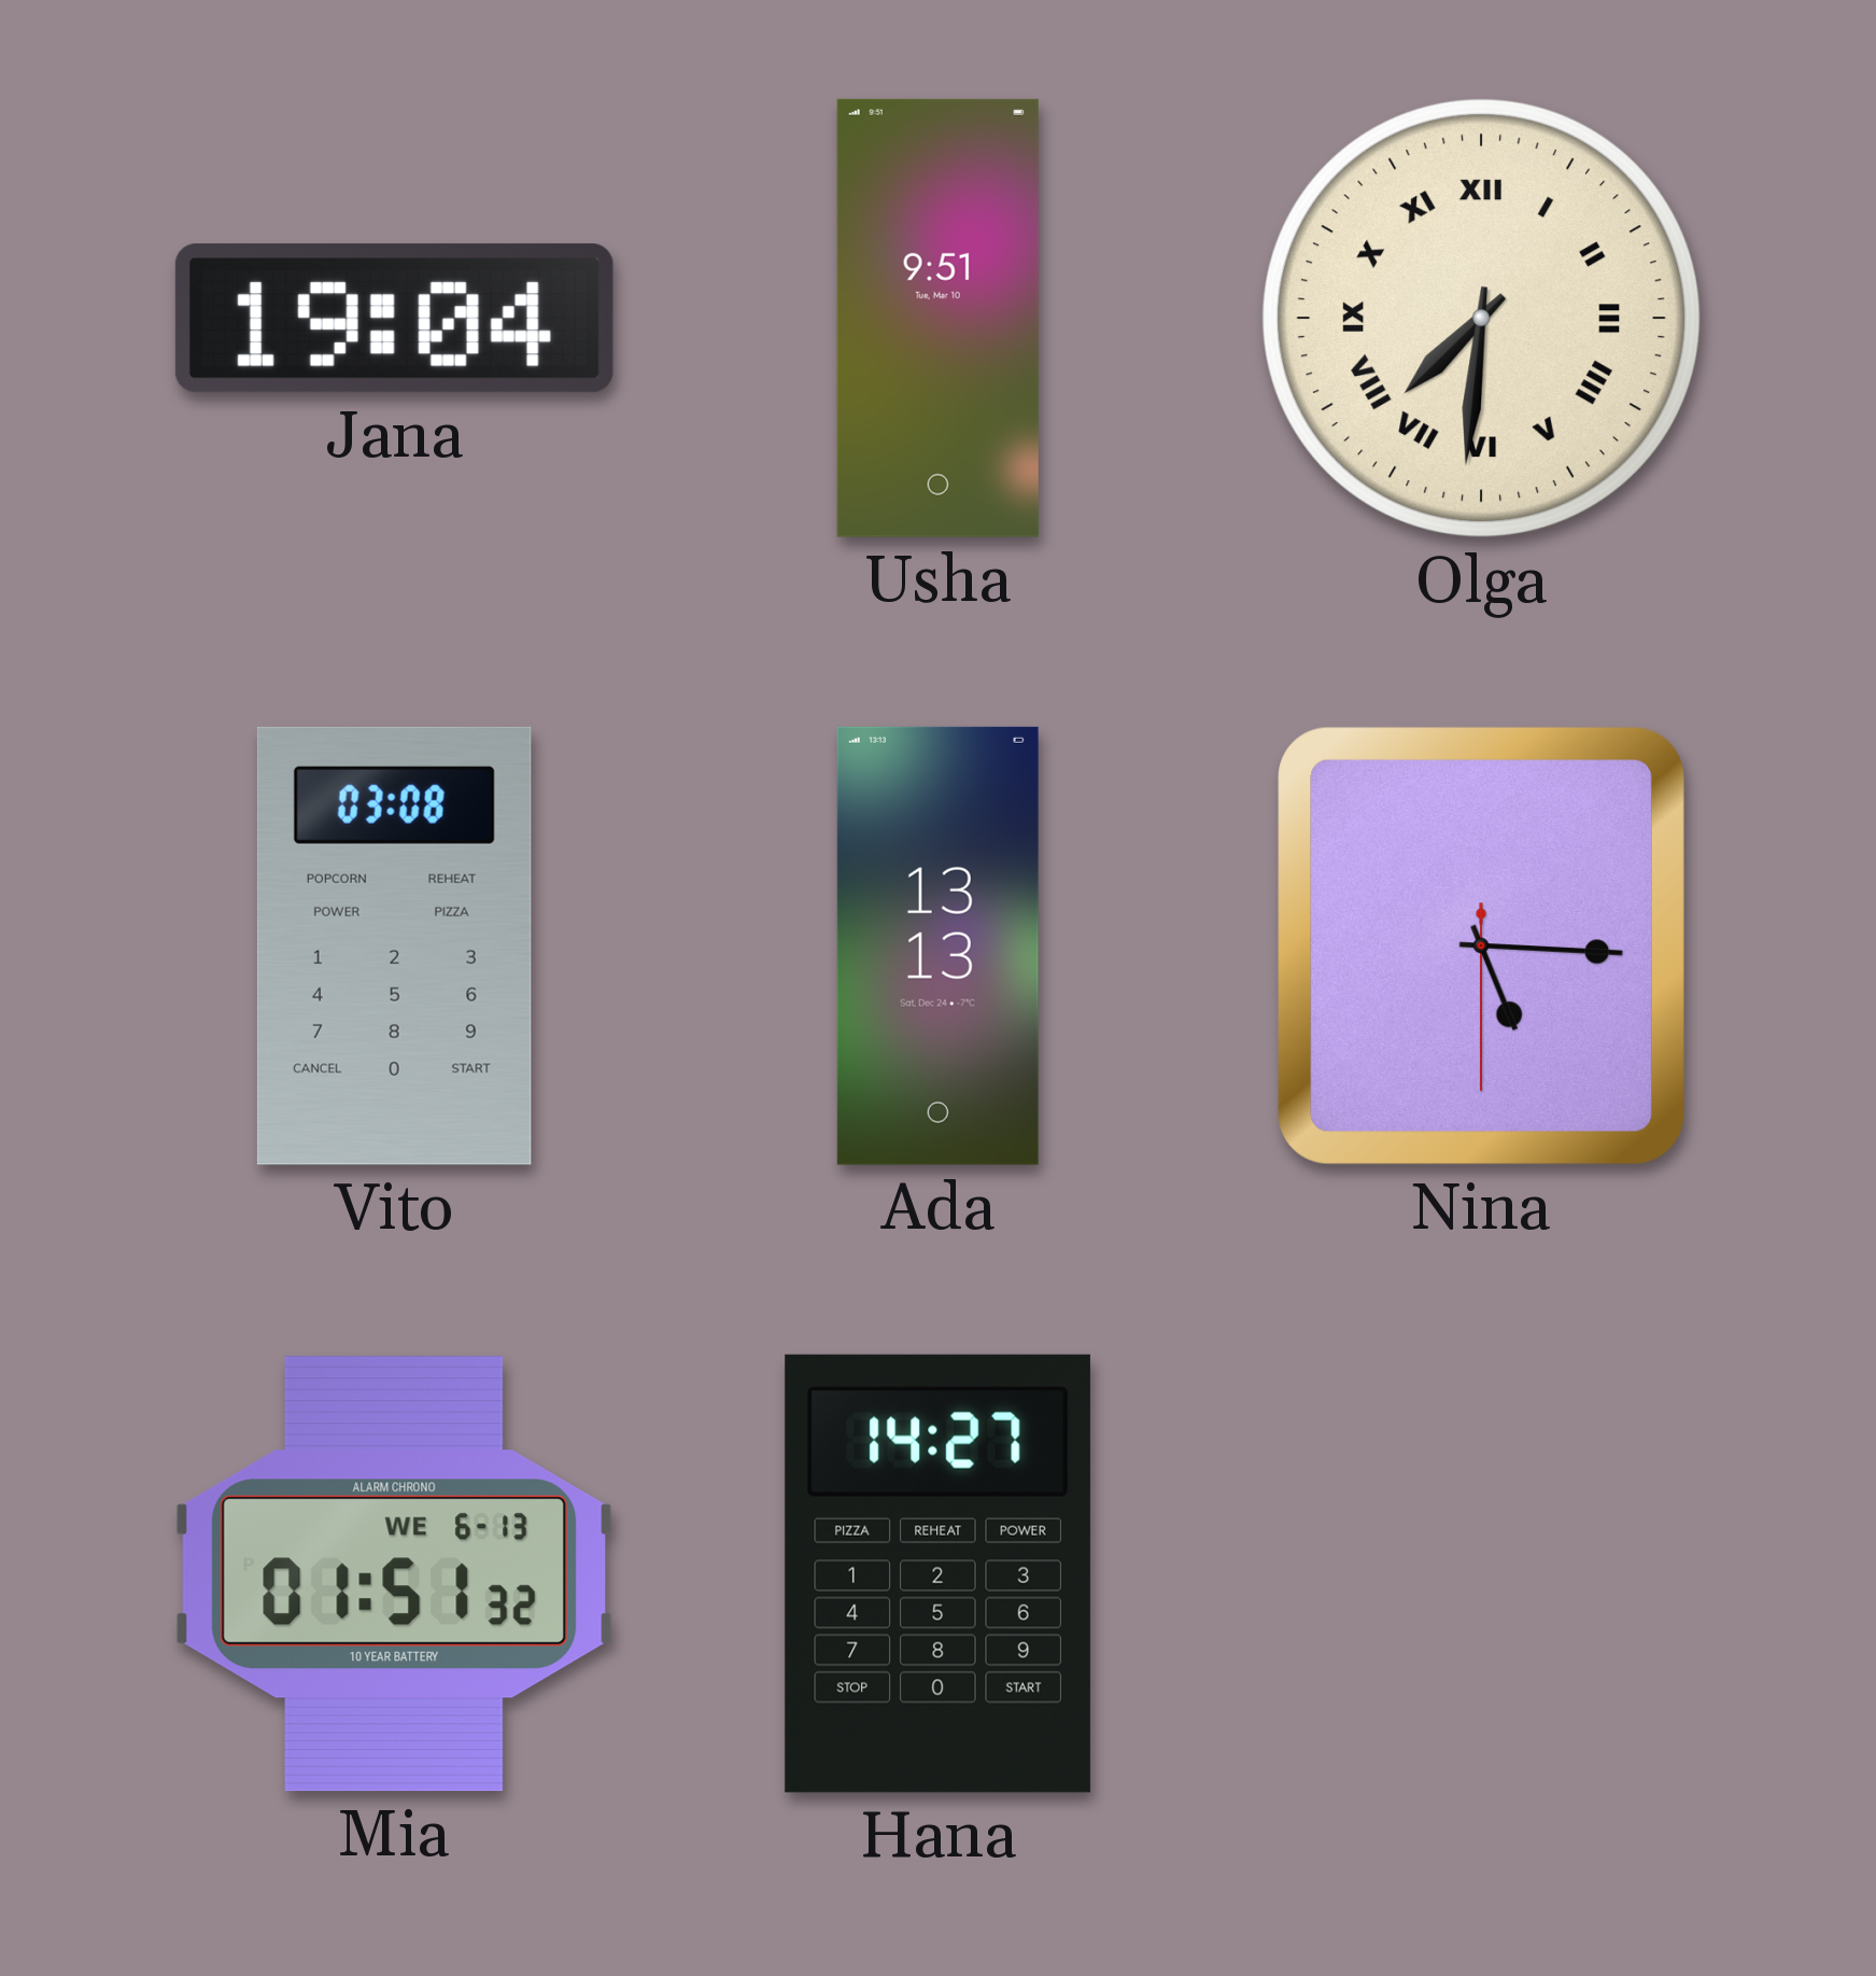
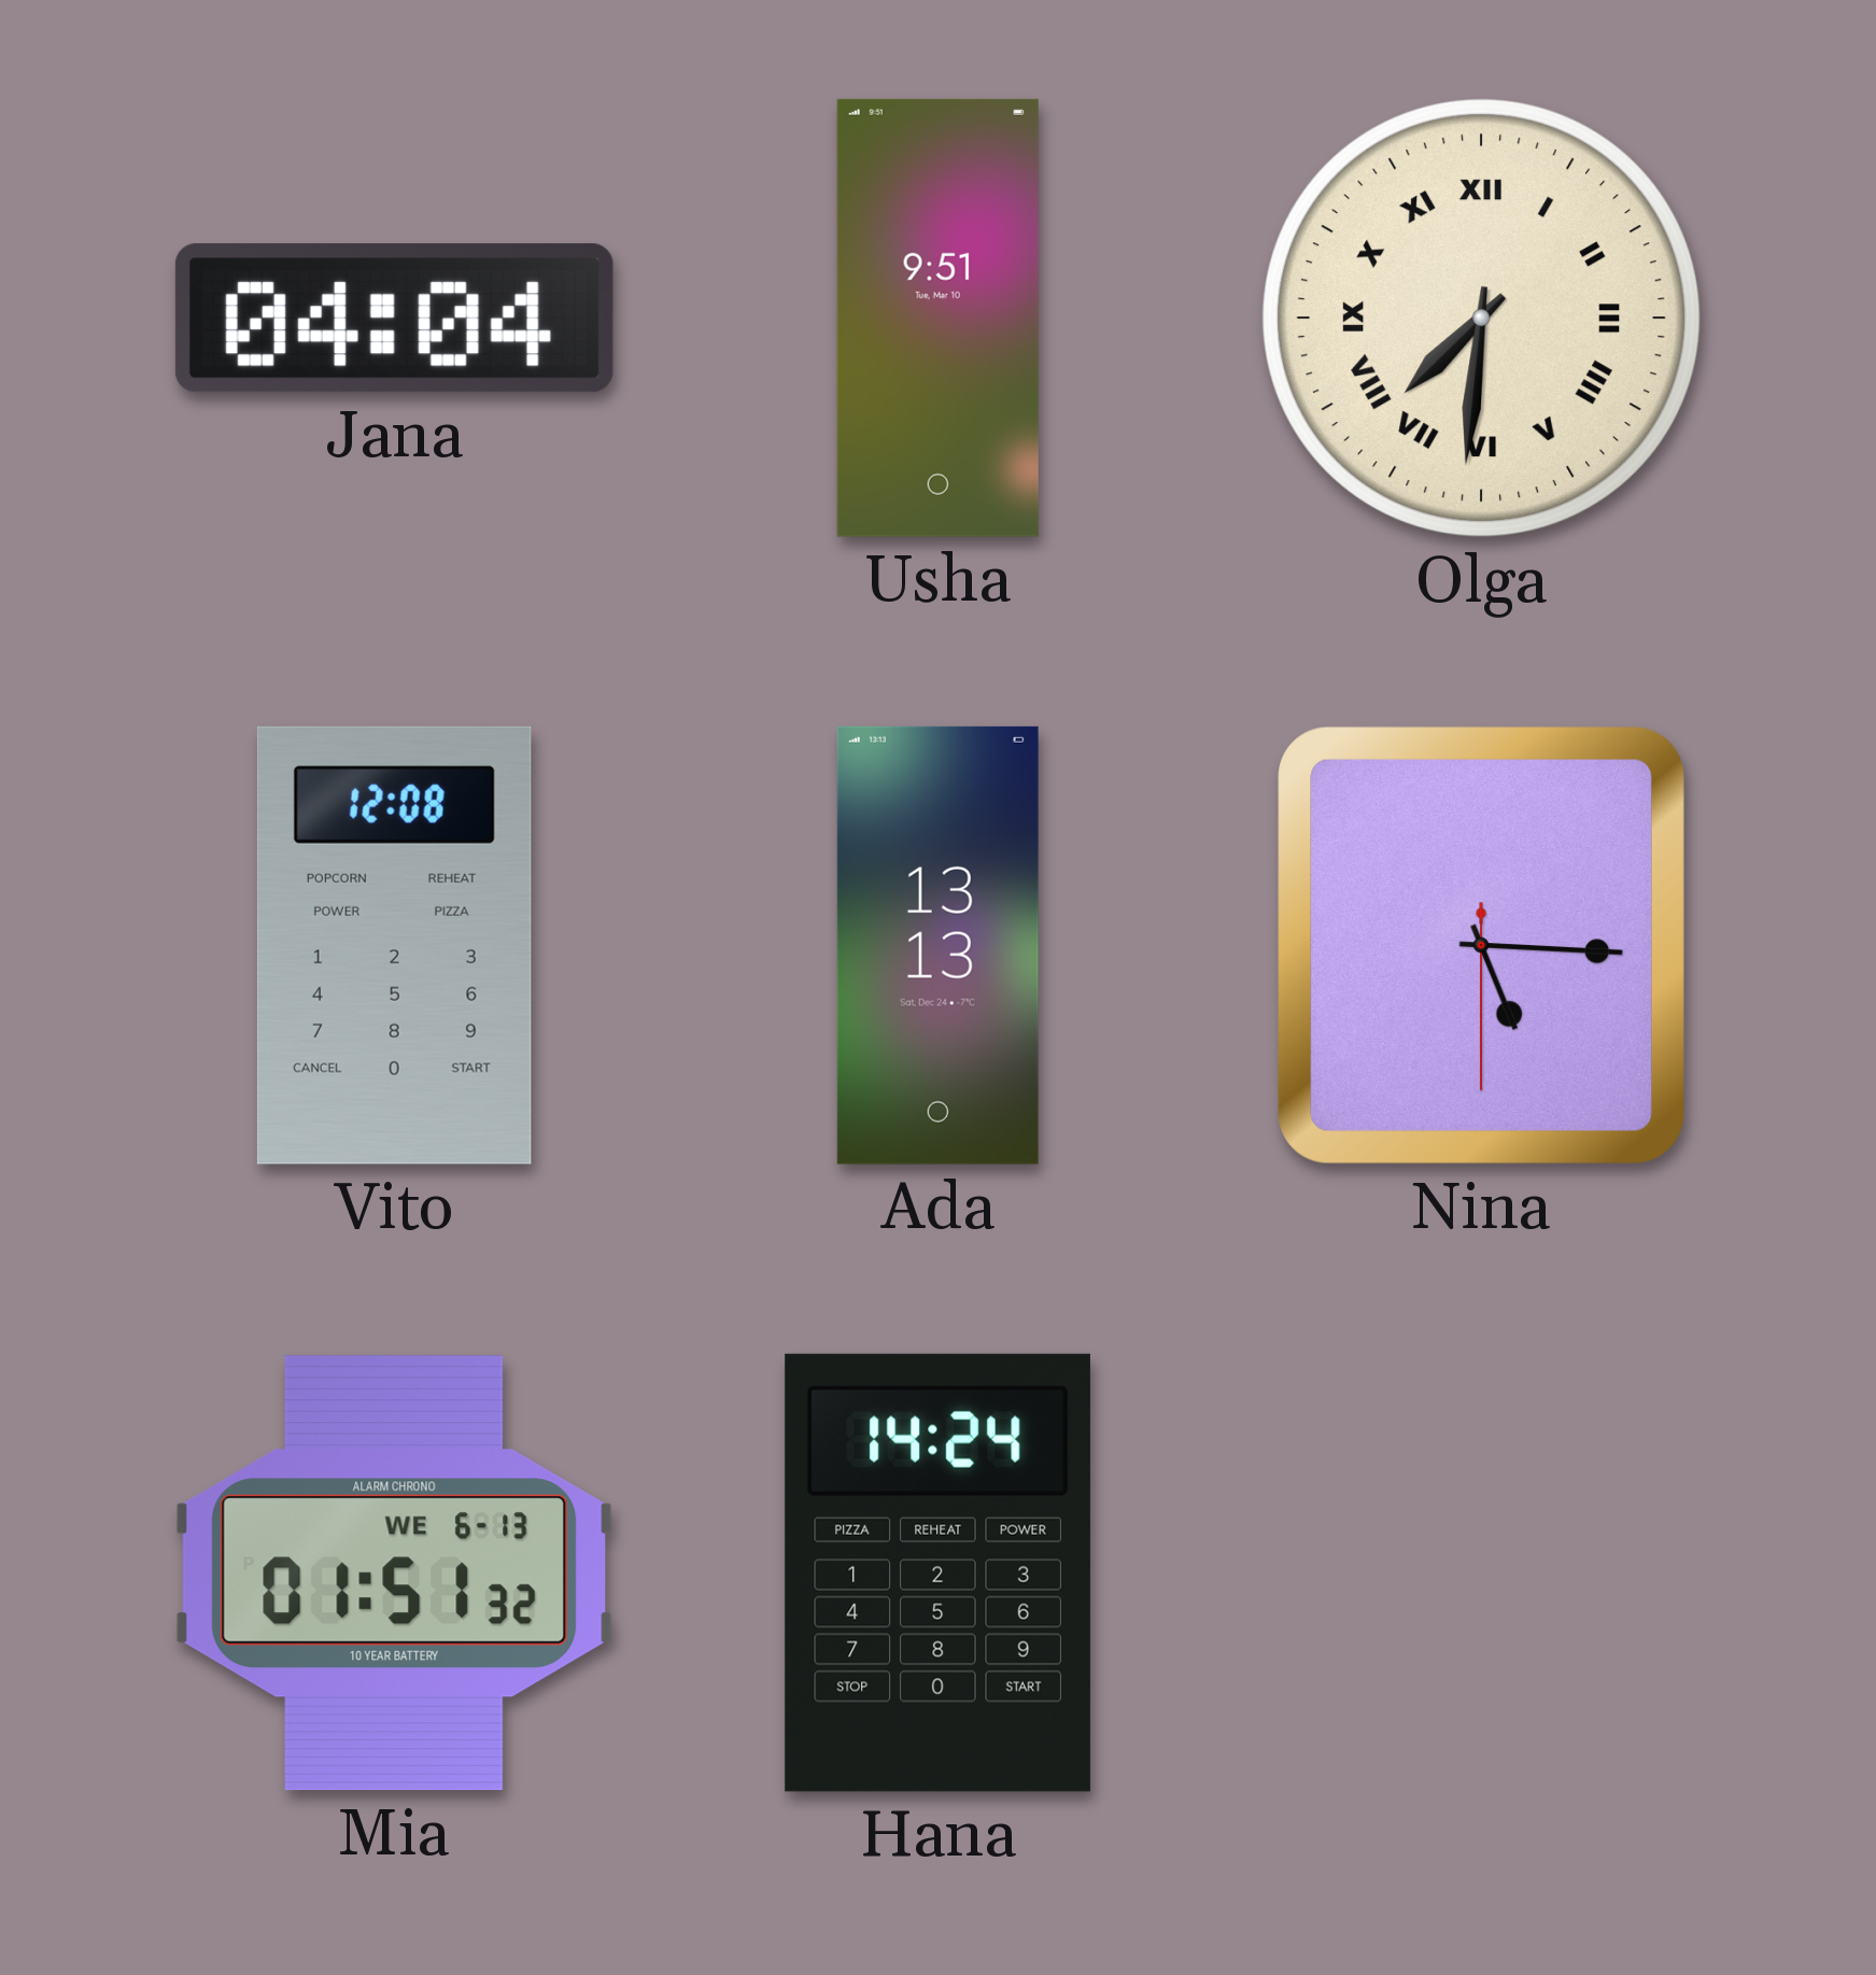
Jana: 19:04 -> 04:04 (394, 319)
Vito: 03:08 -> 12:08 (394, 945)
Hana: 14:27 -> 14:24 (937, 1572)
